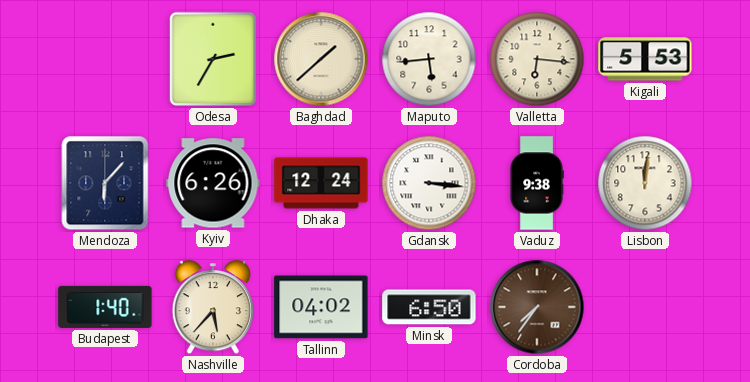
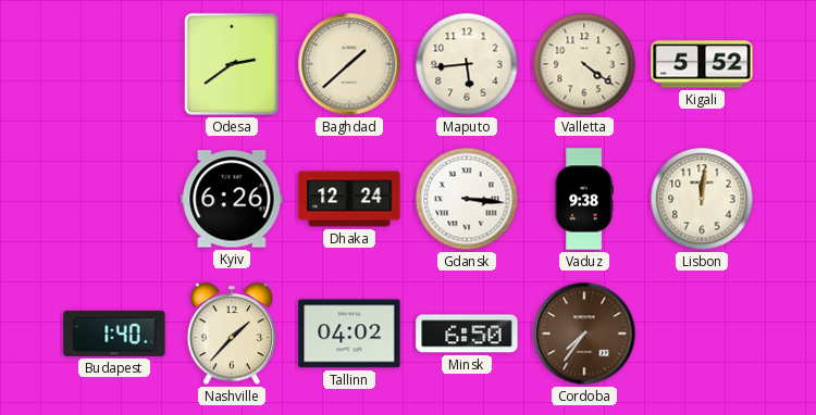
Odesa: 2:35 -> 2:39 (232, 64)
Valletta: 6:16 -> 4:21 (584, 64)
Kigali: 5:53 -> 5:52 (702, 64)
Mendoza: 6:07 -> none (105, 183)
Nashville: 5:37 -> 1:37 (231, 335)
